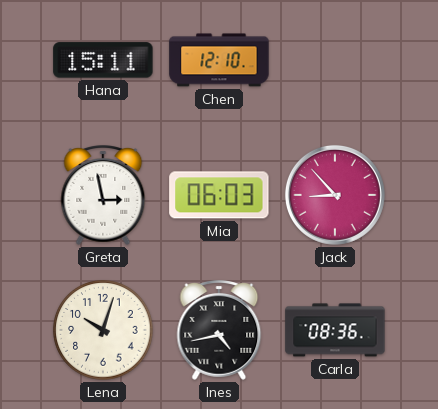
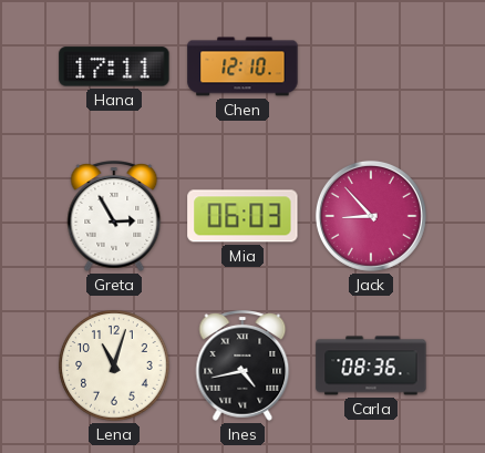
Hana: 15:11 -> 17:11 (114, 66)
Greta: 2:58 -> 2:55 (114, 217)
Lena: 10:03 -> 11:03 (114, 366)
